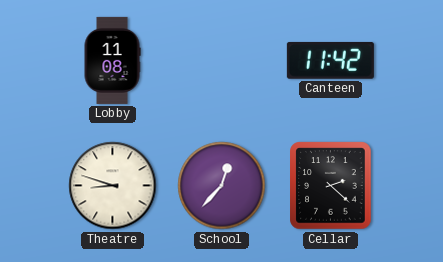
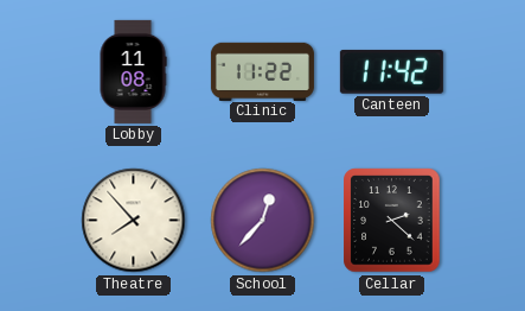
Clinic: none -> 11:22 (262, 71)
Theatre: 8:48 -> 7:53 (134, 221)
